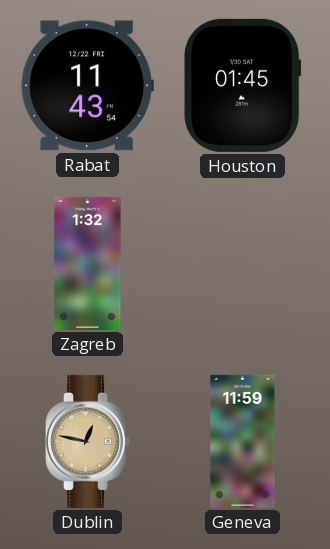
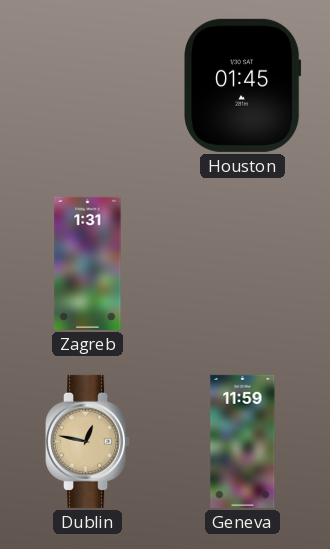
Rabat: 11:43 -> none (87, 86)
Zagreb: 1:32 -> 1:31 (88, 263)
